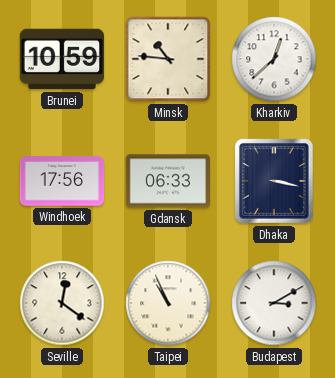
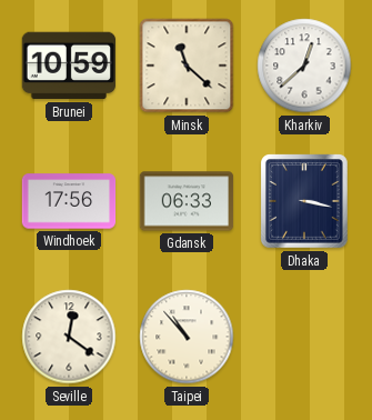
Minsk: 10:46 -> 11:22 (187, 66)
Taipei: 10:56 -> 10:53 (187, 337)
Budapest: 3:10 -> none (274, 303)
